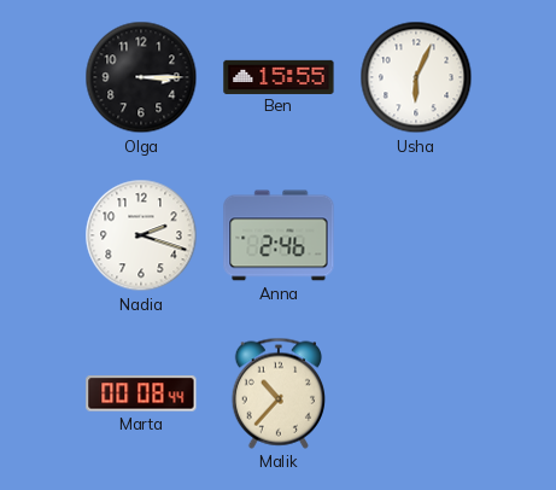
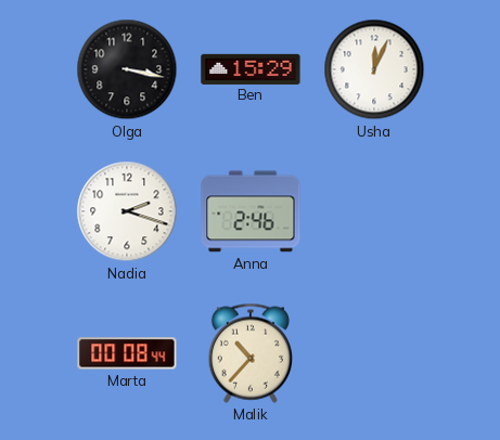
Olga: 3:15 -> 3:17 (127, 69)
Ben: 15:55 -> 15:29 (251, 68)
Usha: 6:04 -> 12:04 (374, 69)
